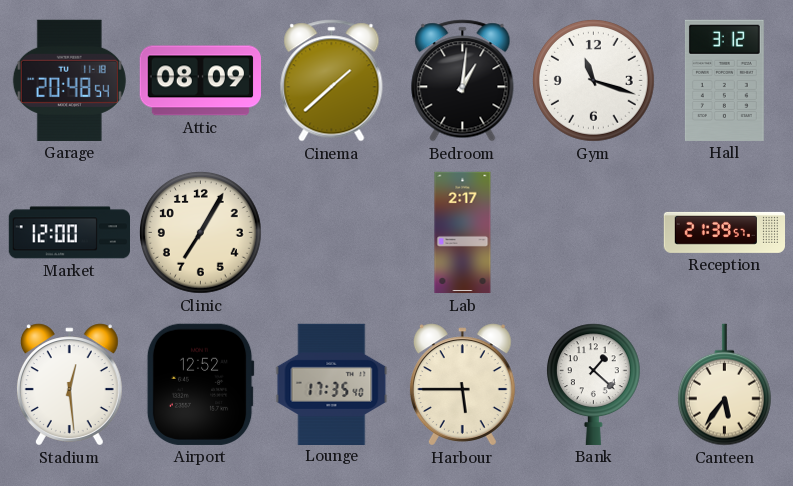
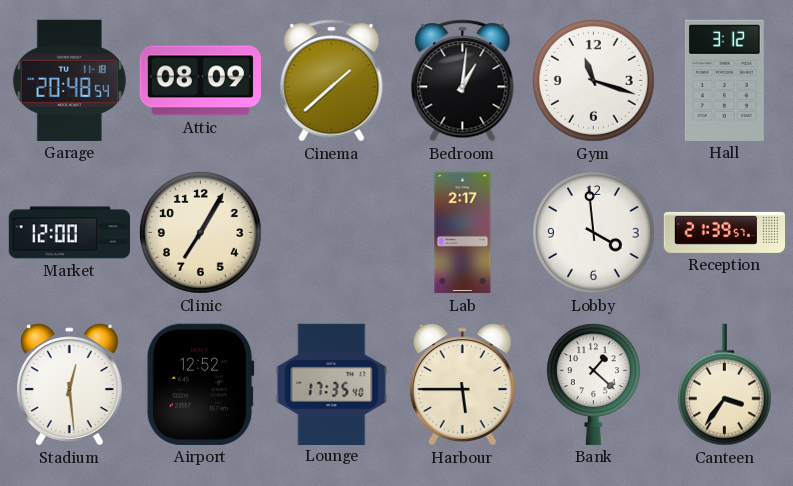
Lobby: none -> 3:59 (594, 233)
Canteen: 5:36 -> 3:36 (724, 385)
